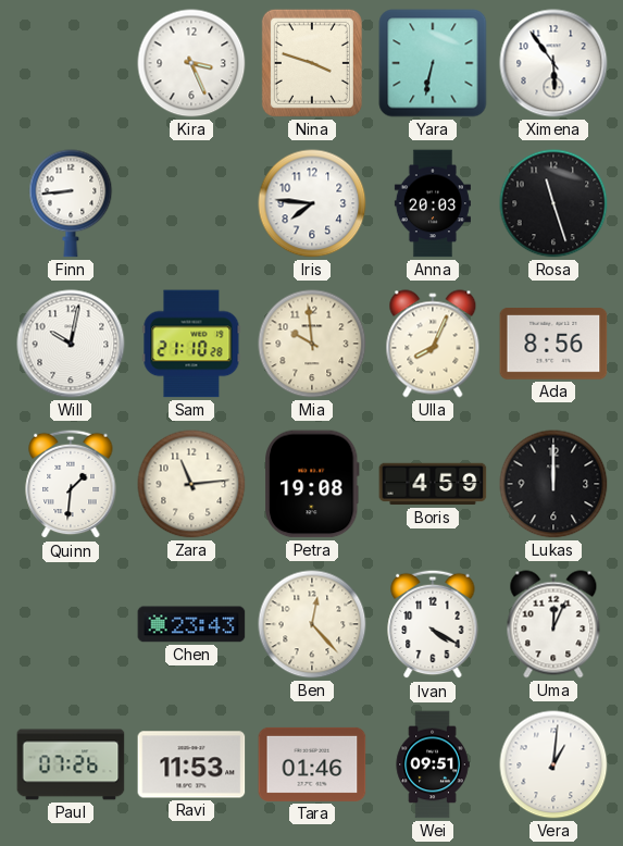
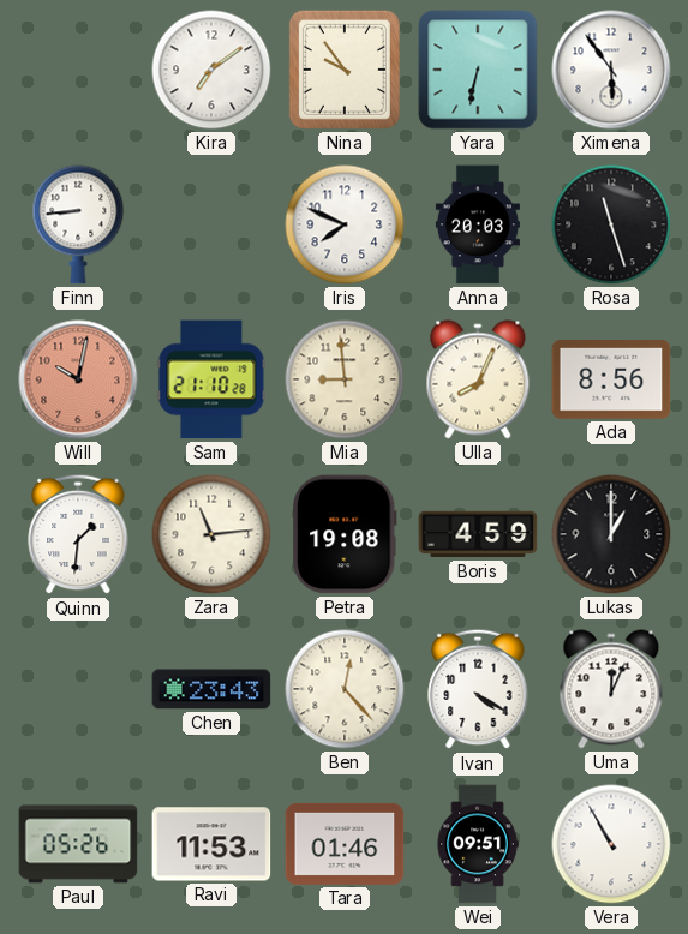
Kira: 3:26 -> 7:09 (211, 70)
Nina: 3:48 -> 9:54 (345, 70)
Iris: 7:46 -> 7:49 (345, 224)
Will dial: white -> salmon (78, 379)
Mia: 9:59 -> 8:59 (345, 379)
Lukas: 12:00 -> 1:00 (611, 534)
Paul: 07:26 -> 05:26 (78, 844)
Vera: 1:01 -> 10:55 (611, 844)
